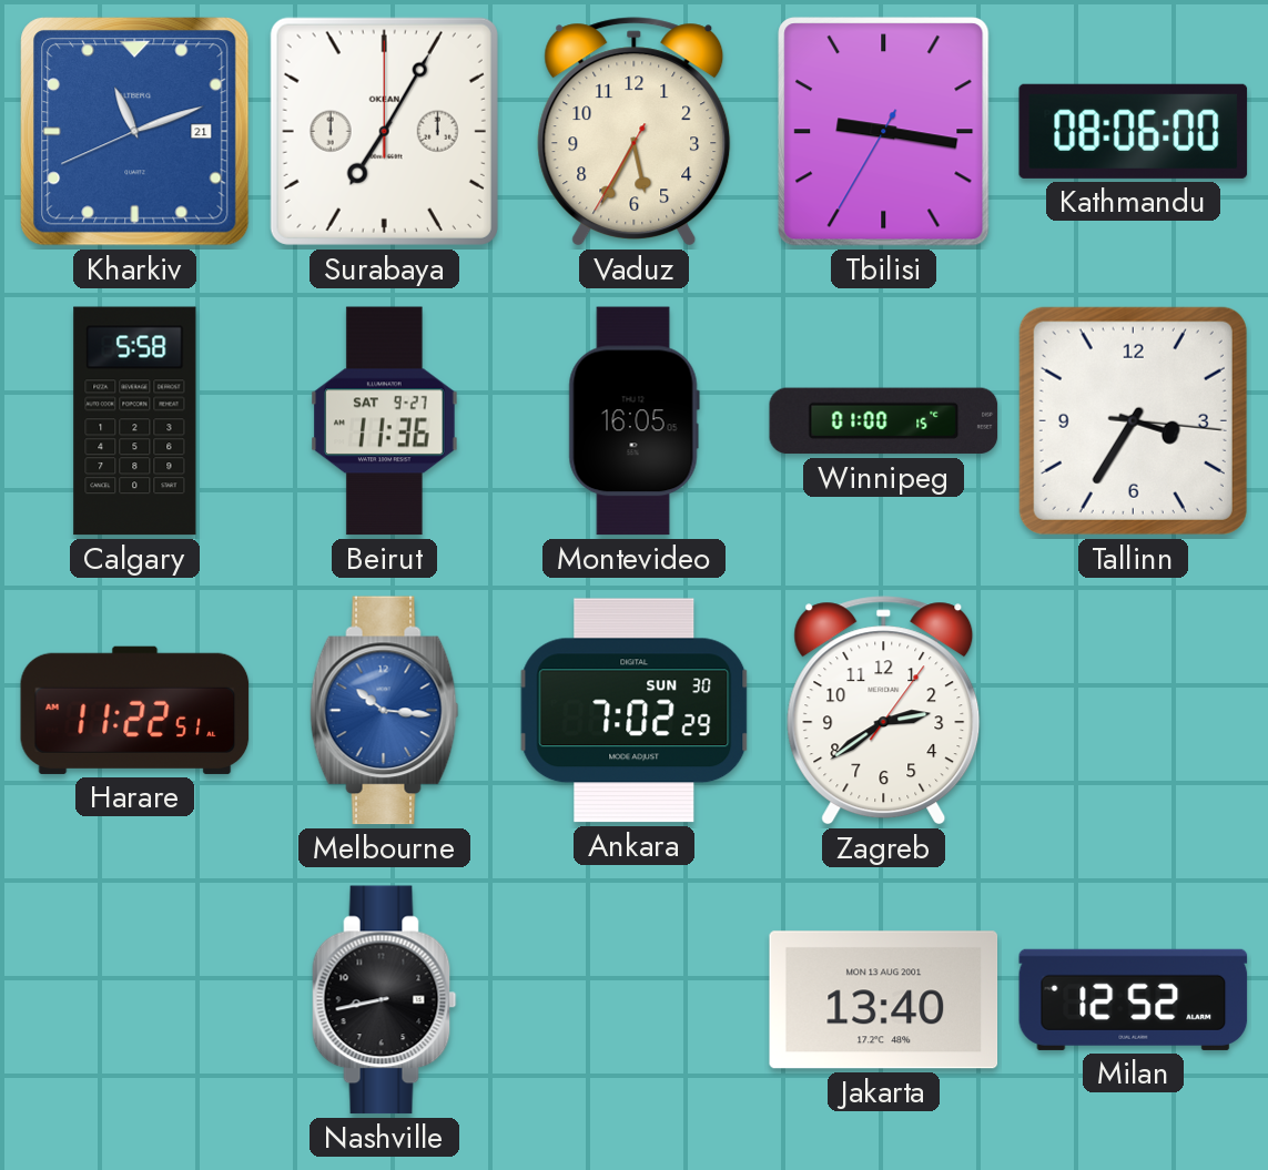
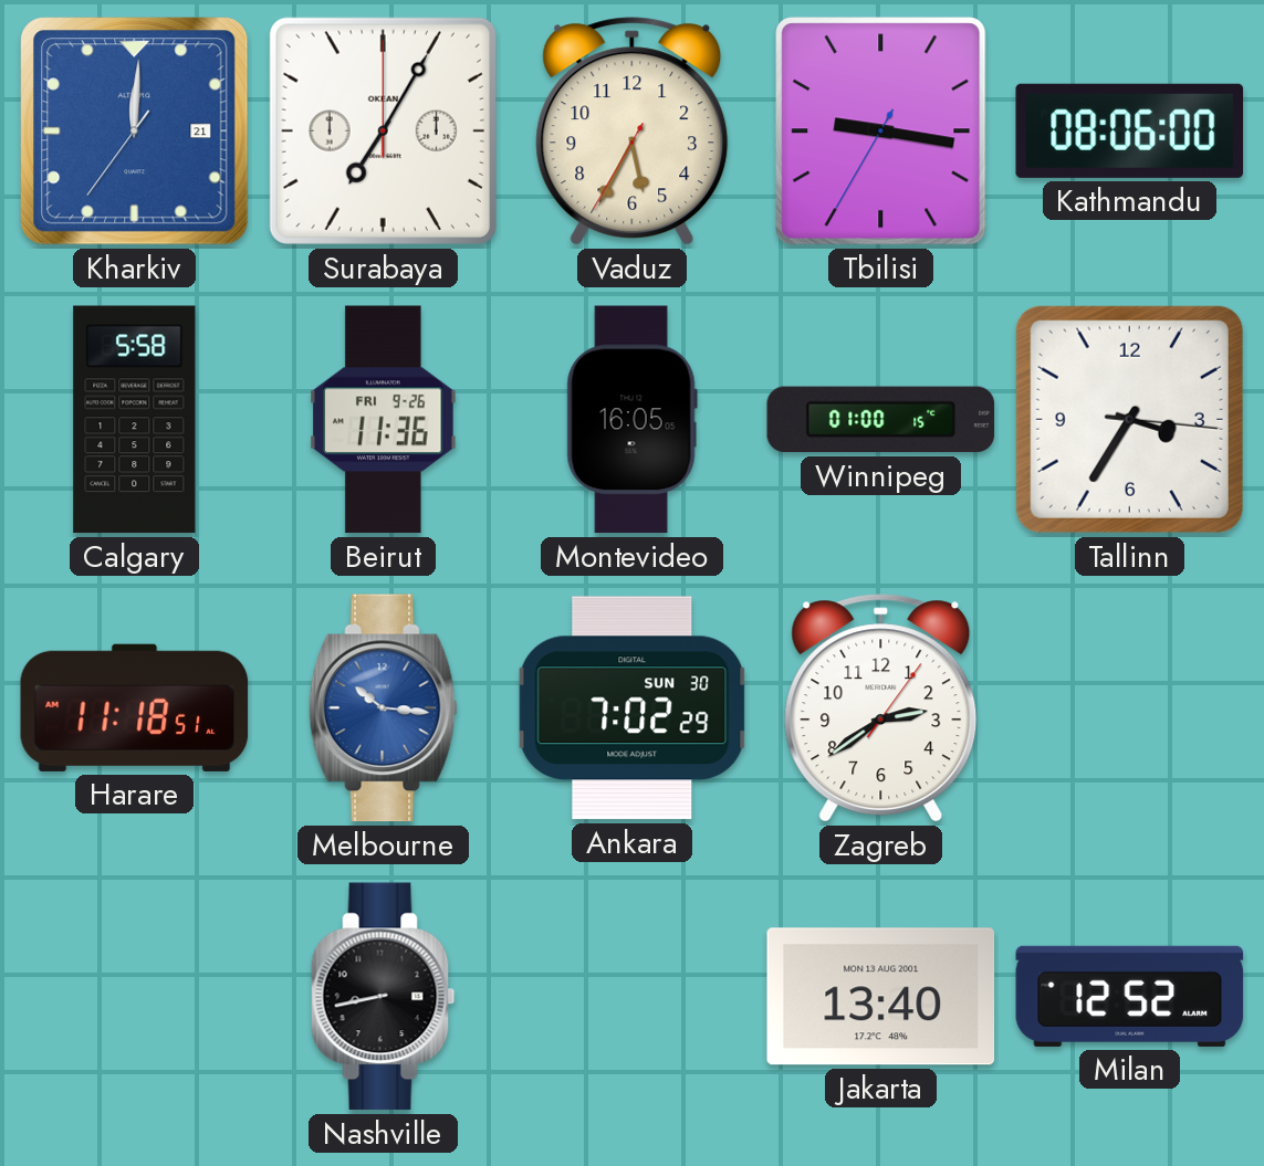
Kharkiv: 11:11 -> 12:00 (135, 132)
Beirut date: SAT 9-27 -> FRI 9-26 (384, 420)
Harare: 11:22 -> 11:18 (135, 707)
